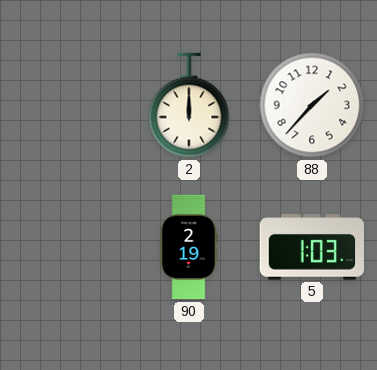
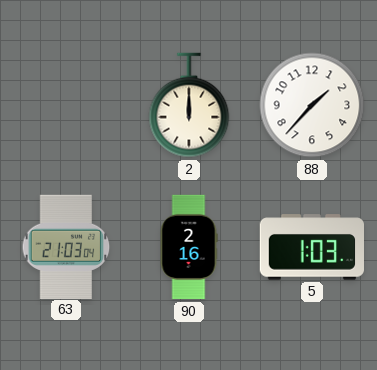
63: none -> 21:03 (66, 246)
90: 2:19 -> 2:16 (189, 247)
